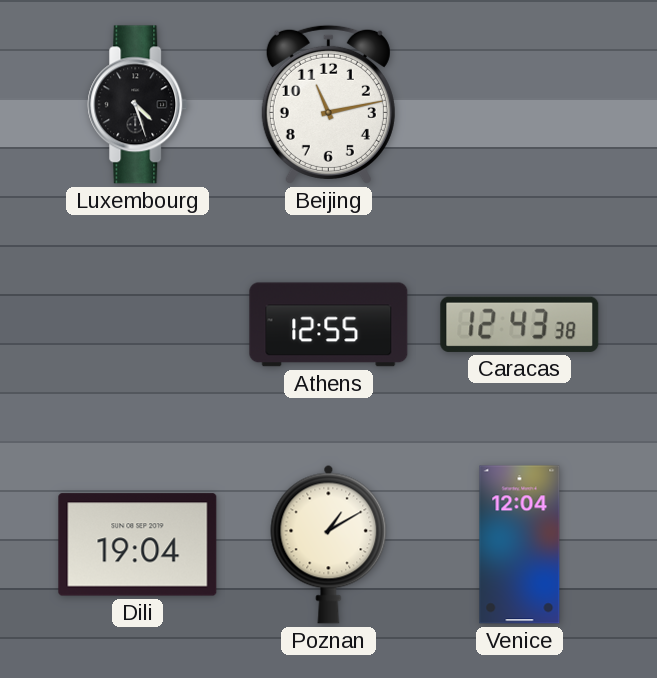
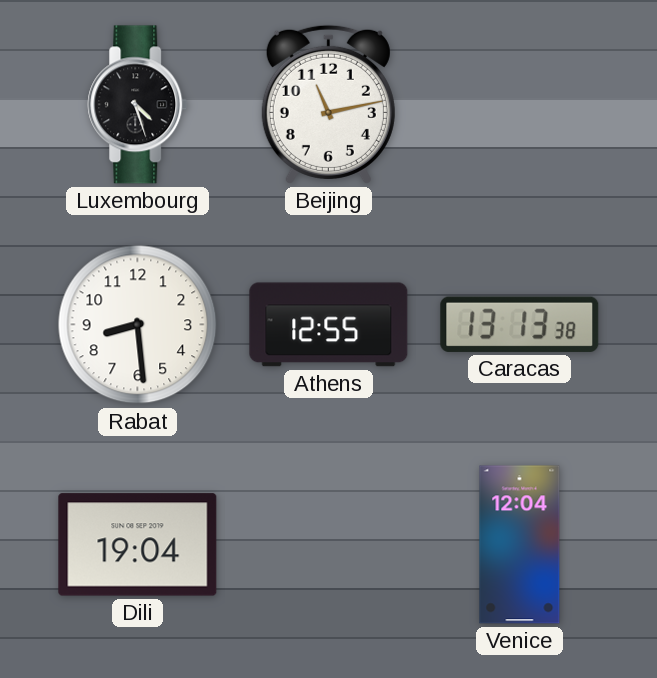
Rabat: none -> 8:29 (138, 325)
Caracas: 12:43 -> 13:13 (520, 324)
Poznan: 1:10 -> none (329, 544)
